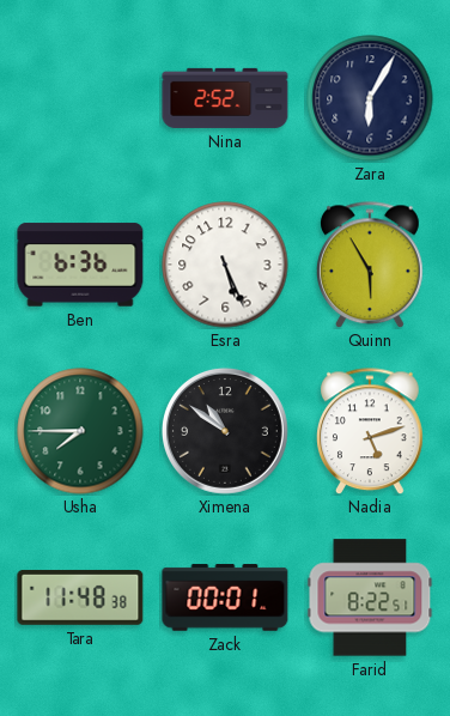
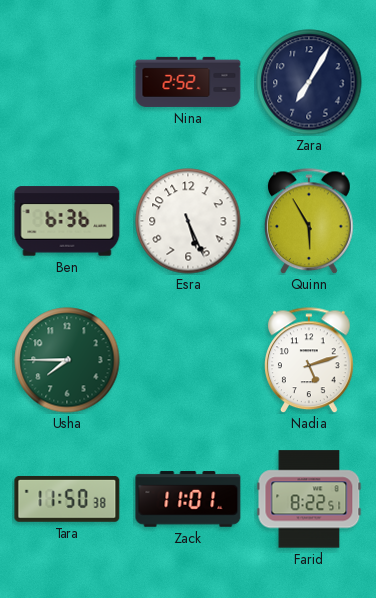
Zara: 6:05 -> 7:05 (309, 82)
Ximena: 10:51 -> none (225, 431)
Tara: 11:48 -> 11:50 (67, 499)
Zack: 00:01 -> 11:01 (188, 499)
